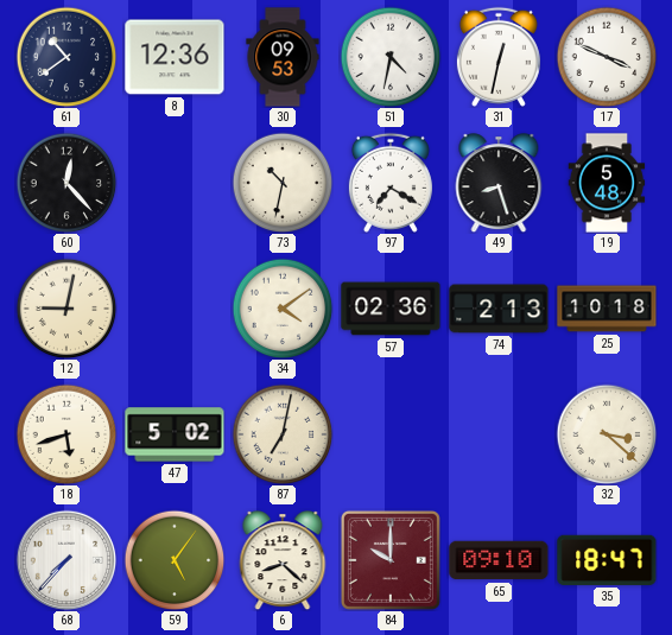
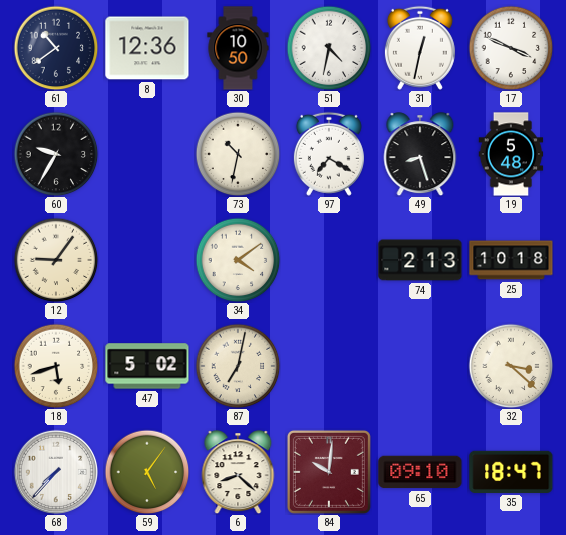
30: 09:53 -> 10:50 (238, 48)
60: 12:23 -> 9:35 (56, 154)
12: 9:02 -> 9:06 (56, 260)
57: 02:36 -> none (391, 309)
84: 10:00 -> 10:01 (329, 472)
